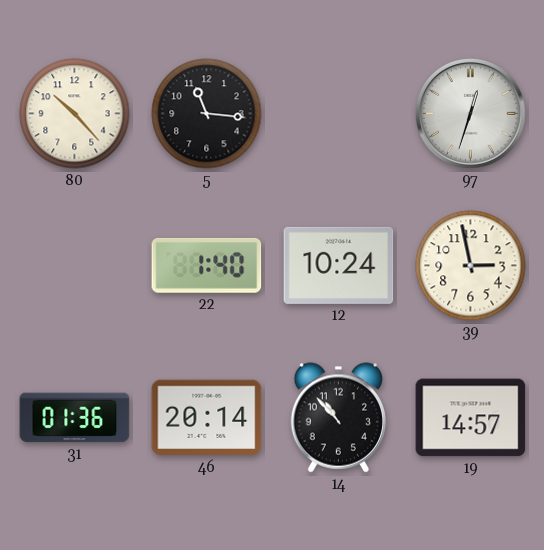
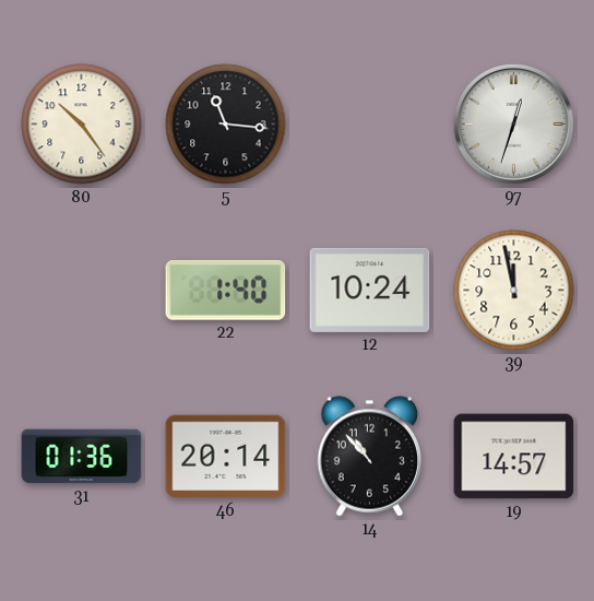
80: 10:23 -> 10:24 (82, 125)
39: 2:58 -> 11:58 (514, 291)
